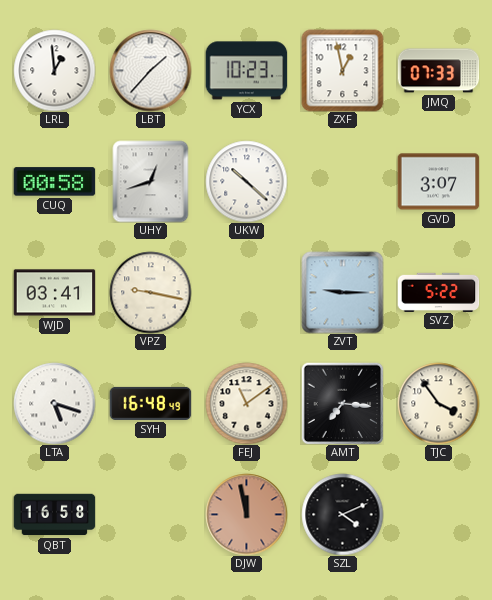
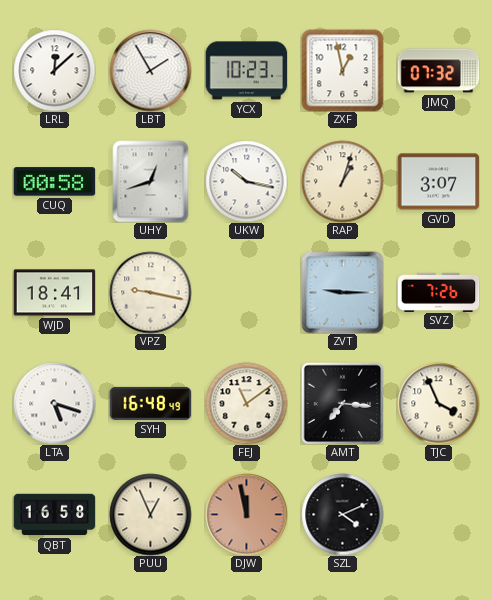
LRL: 12:59 -> 12:08 (54, 70)
LBT: 1:37 -> 1:55 (150, 70)
JMQ: 07:33 -> 07:32 (438, 71)
UKW: 10:22 -> 10:17 (246, 181)
RAP: none -> 1:03 (342, 181)
WJD: 03:41 -> 18:41 (54, 293)
SVZ: 5:22 -> 7:26 (438, 292)
TJC: 3:54 -> 3:56 (438, 403)
PUU: none -> 12:56 (150, 514)
